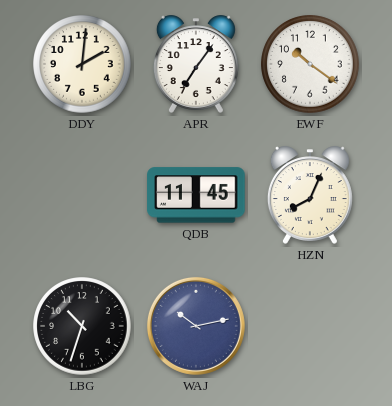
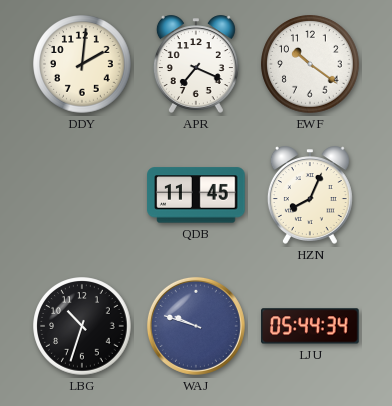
APR: 7:06 -> 7:19 (196, 64)
WAJ: 10:13 -> 9:48 (196, 326)
LJU: none -> 05:44 (310, 326)
